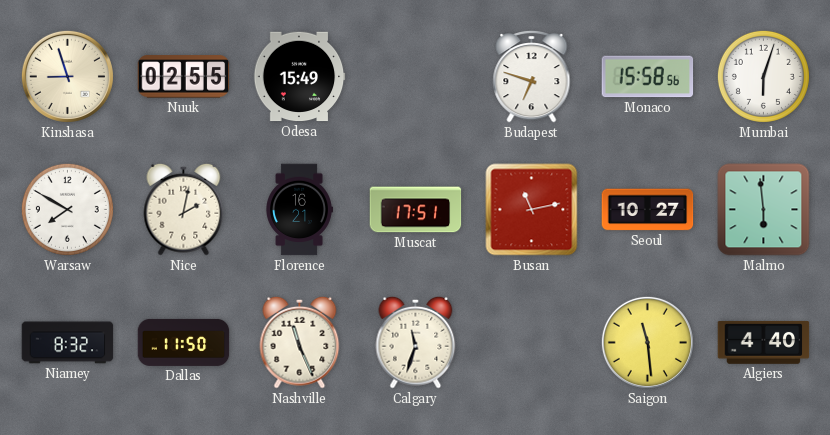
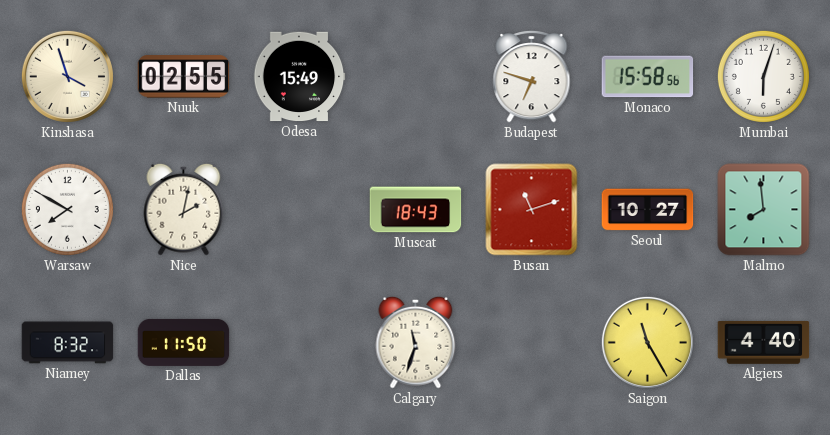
Kinshasa: 8:57 -> 3:57 (67, 76)
Florence: 16:21 -> none (299, 210)
Muscat: 17:51 -> 18:43 (416, 210)
Busan: 11:13 -> 11:12 (532, 210)
Malmo: 5:59 -> 7:59 (764, 210)
Nashville: 11:26 -> none (300, 342)
Saigon: 11:29 -> 11:25 (647, 342)
